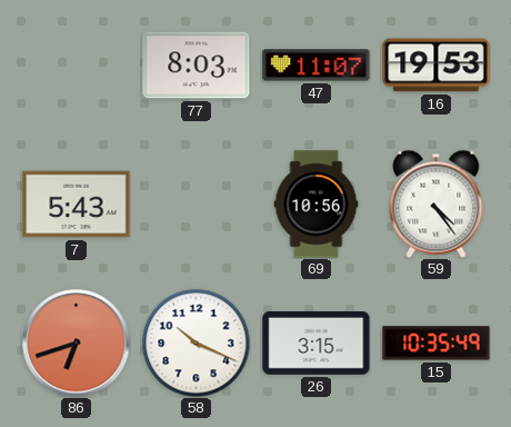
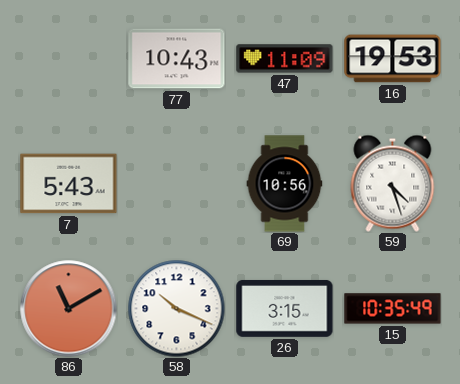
77: 8:03 -> 10:43 (177, 59)
47: 11:07 -> 11:09 (285, 59)
59: 4:24 -> 4:27 (393, 183)
86: 6:42 -> 11:10 (69, 309)
